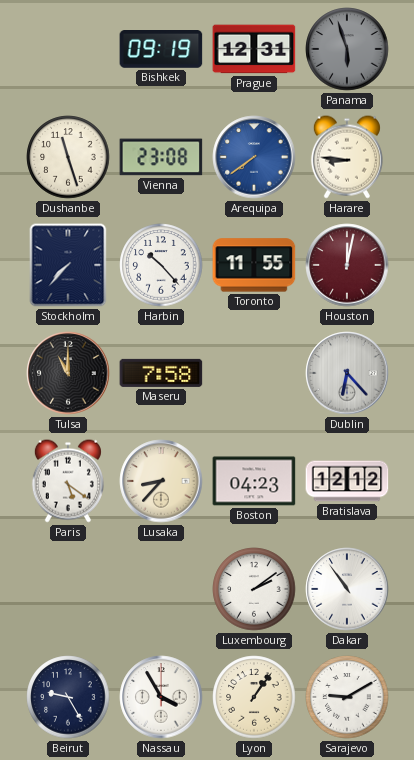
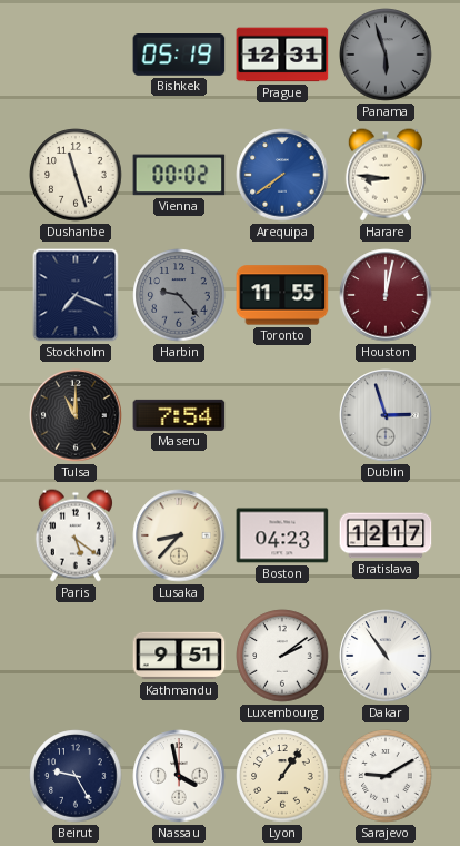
Bishkek: 09:19 -> 05:19 (179, 56)
Vienna: 23:08 -> 00:02 (179, 175)
Stockholm: 7:37 -> 7:19 (76, 295)
Harbin: 10:23 -> 9:23 (179, 295)
Harbin dial: white -> grey (179, 295)
Maseru: 7:58 -> 7:54 (179, 415)
Dublin: 6:23 -> 2:57 (386, 415)
Bratislava: 12:12 -> 12:17 (386, 535)
Kathmandu: none -> 9:51 (179, 656)
Nassau: 3:55 -> 3:58 (179, 776)
